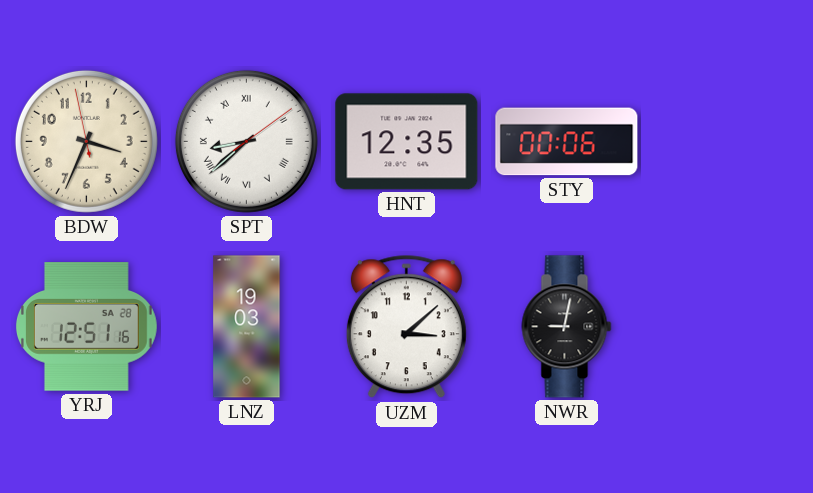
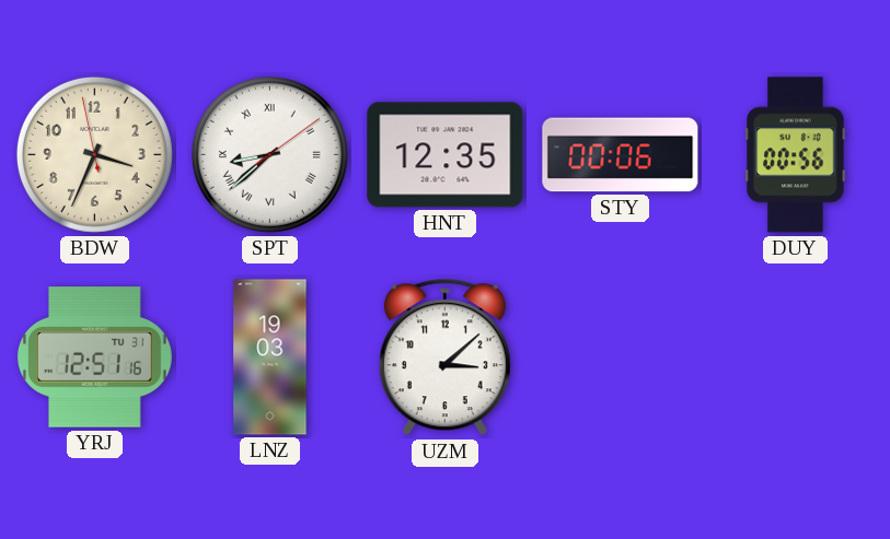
DUY: none -> 00:56 (796, 155)
YRJ date: SA 28 -> TU 31 (94, 358)
NWR: 9:02 -> none (567, 327)
